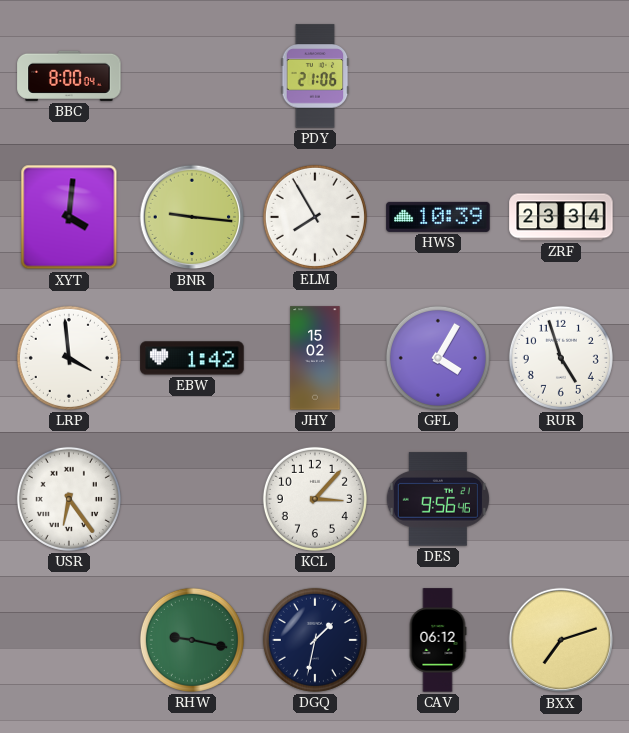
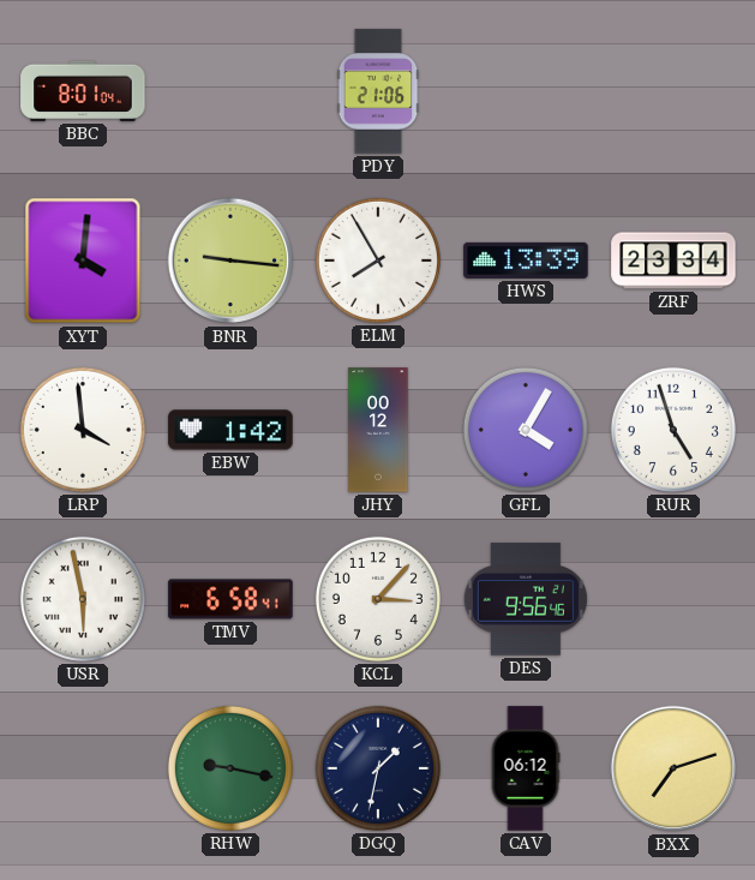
BBC: 8:00 -> 8:01 (83, 91)
HWS: 10:39 -> 13:39 (526, 261)
JHY: 15:02 -> 00:12 (378, 430)
USR: 6:24 -> 5:58 (83, 599)
TMV: none -> 6:58 (230, 599)
